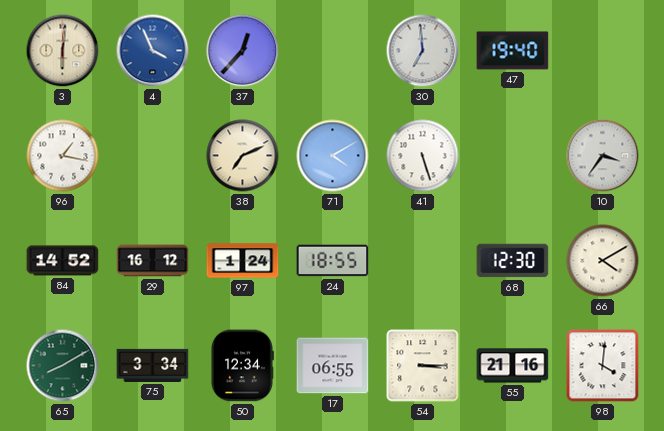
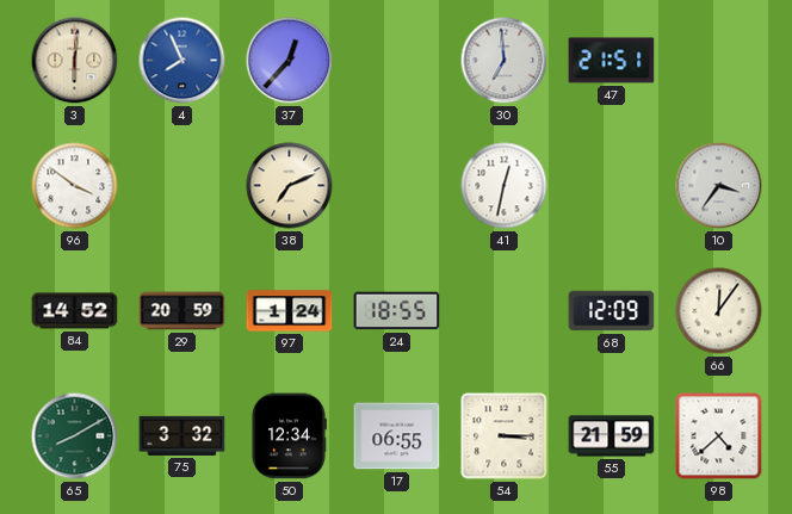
4: 3:56 -> 7:56 (182, 61)
47: 19:40 -> 21:51 (612, 61)
96: 1:17 -> 3:51 (75, 186)
71: 4:10 -> none (333, 156)
41: 5:27 -> 12:32 (505, 186)
29: 16:12 -> 20:59 (182, 311)
68: 12:30 -> 12:09 (612, 311)
66: 4:10 -> 12:06 (719, 311)
75: 3:34 -> 3:32 (182, 435)
55: 21:16 -> 21:59 (612, 436)
98: 4:01 -> 4:38 (719, 436)
